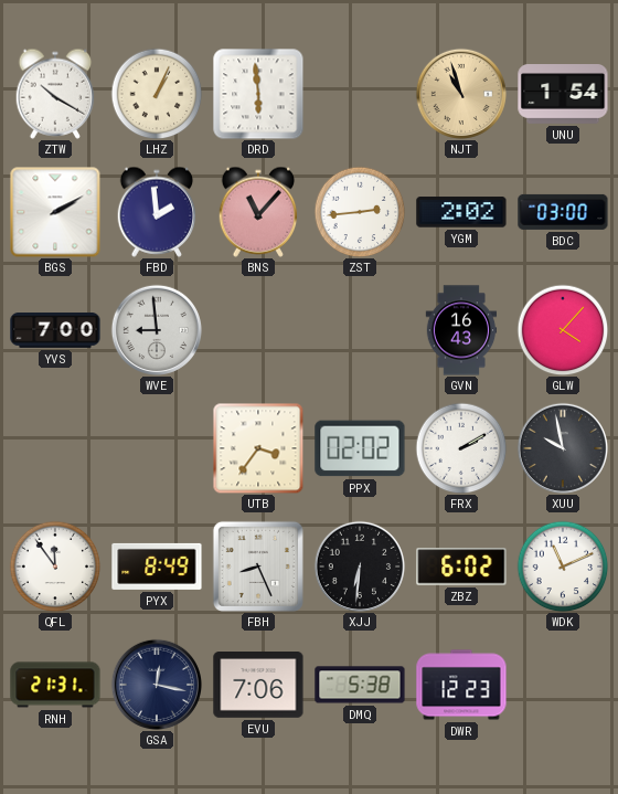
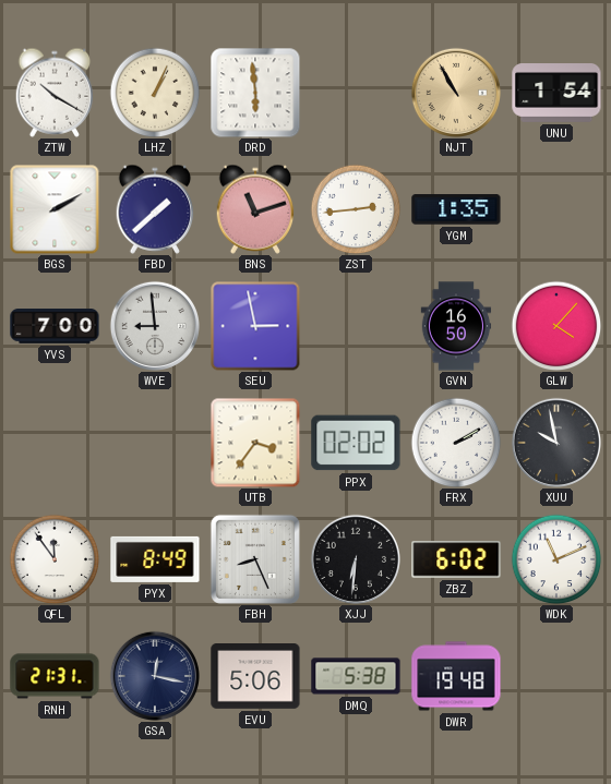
NJT: 10:57 -> 10:55 (455, 92)
FBD: 1:59 -> 1:38 (155, 209)
BNS: 11:07 -> 11:12 (255, 209)
YGM: 2:02 -> 1:35 (456, 209)
BDC: 03:00 -> none (563, 212)
SEU: none -> 2:58 (255, 326)
GVN: 16:43 -> 16:50 (456, 326)
EVU: 7:06 -> 5:06 (255, 677)
DWR: 12:23 -> 19:48 (456, 676)
